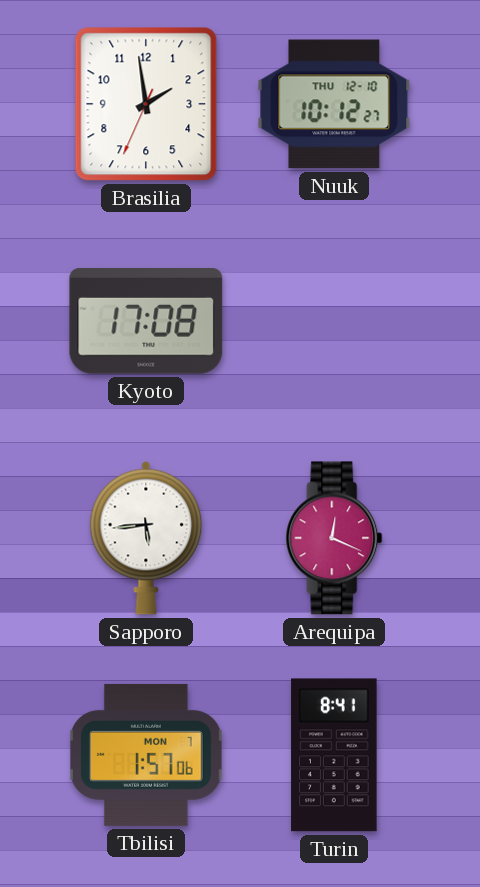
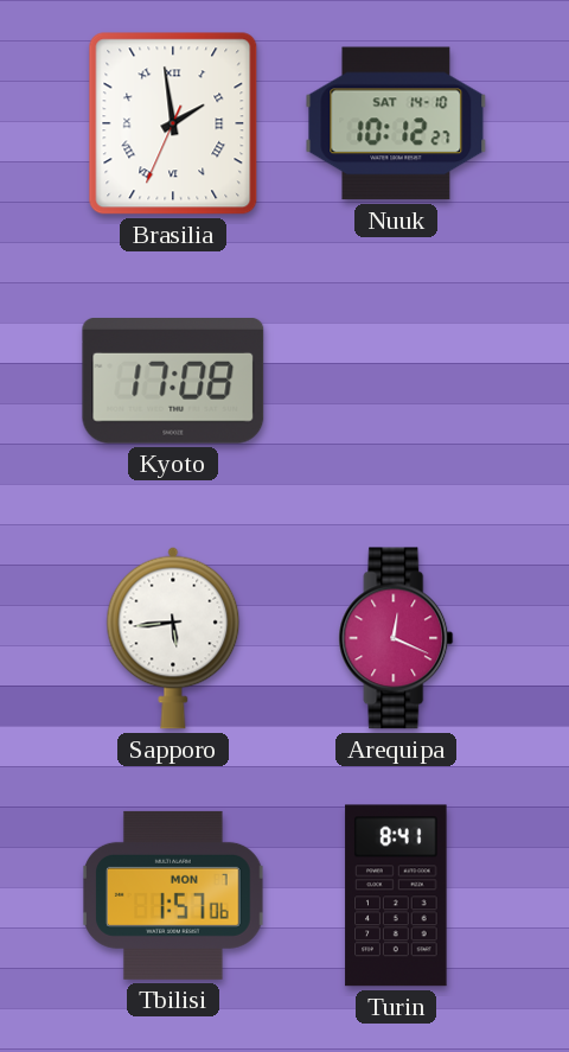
Brasilia numerals: Arabic -> Roman (173, 123)
Nuuk date: THU 12-10 -> SAT 14-10 (396, 123)
